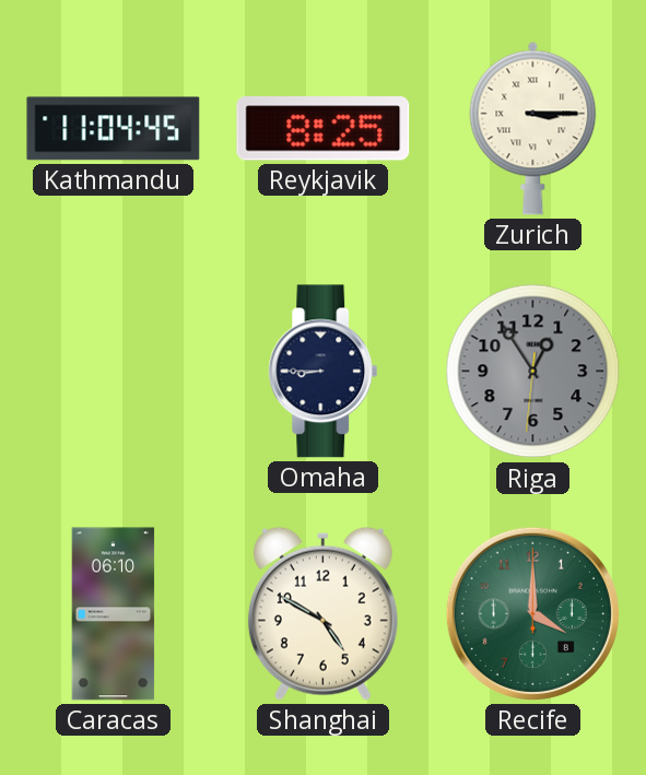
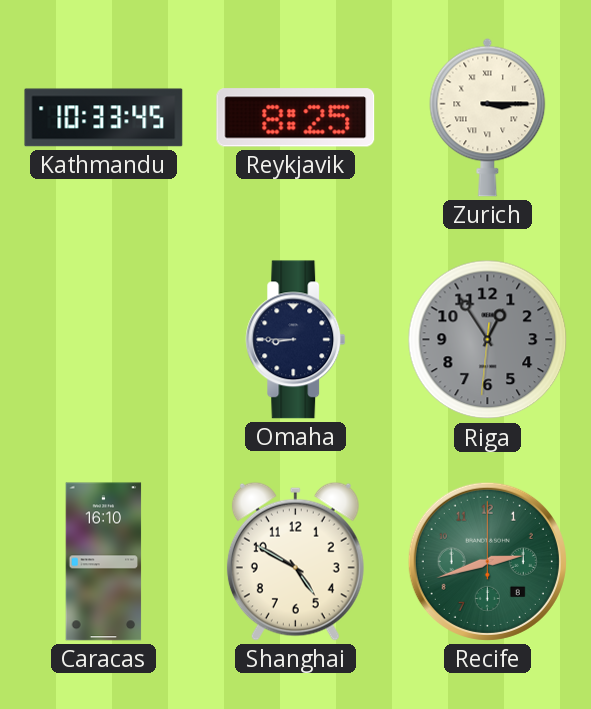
Kathmandu: 11:04 -> 10:33 (104, 118)
Caracas: 06:10 -> 16:10 (104, 562)
Recife: 4:00 -> 2:42 (487, 561)
